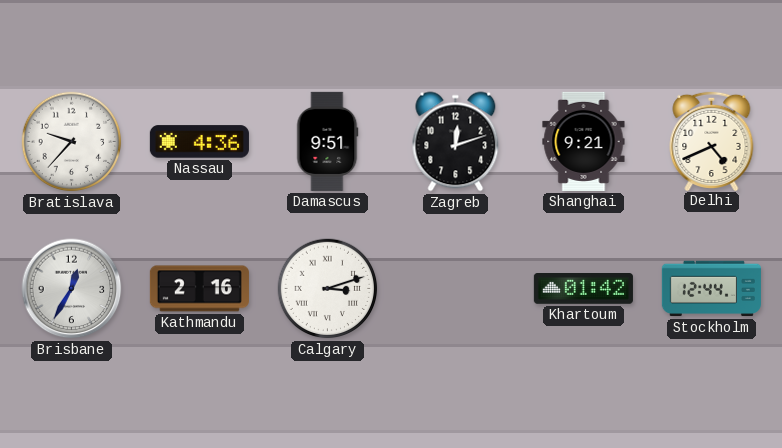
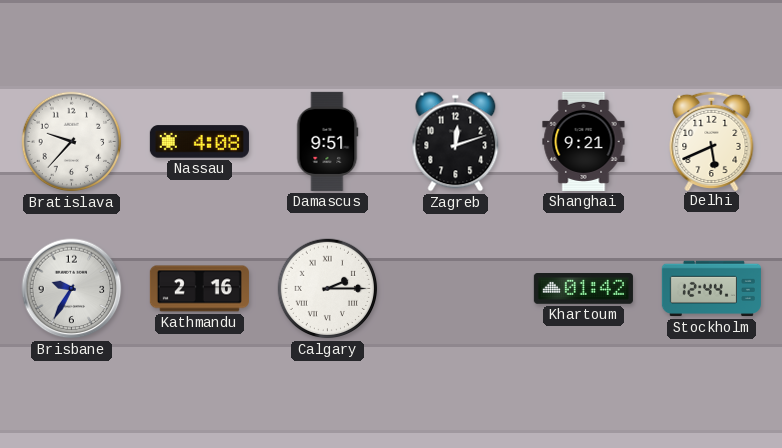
Nassau: 4:36 -> 4:08 (199, 142)
Delhi: 4:41 -> 5:41 (712, 140)
Brisbane: 12:35 -> 9:35 (72, 289)
Calgary: 3:12 -> 2:15 (328, 289)
